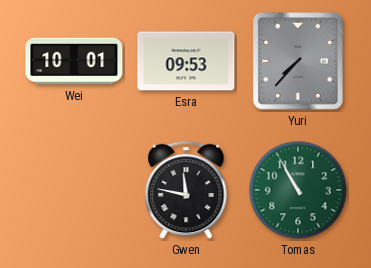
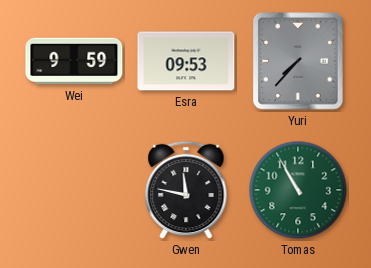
Wei: 10:01 -> 9:59 (74, 61)
